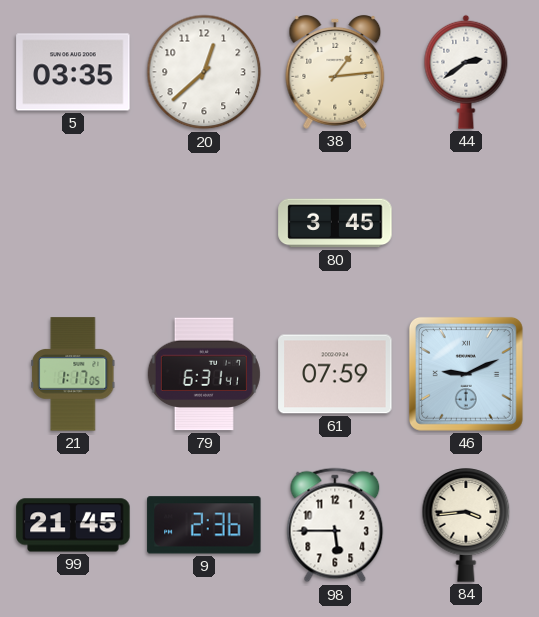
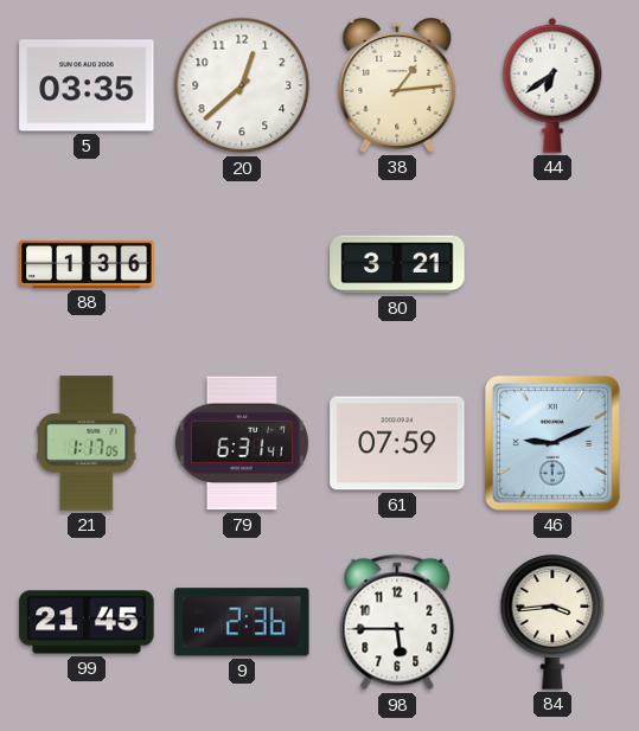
44: 2:39 -> 6:39 (552, 85)
88: none -> 1:36 (87, 264)
80: 3:45 -> 3:21 (397, 264)
